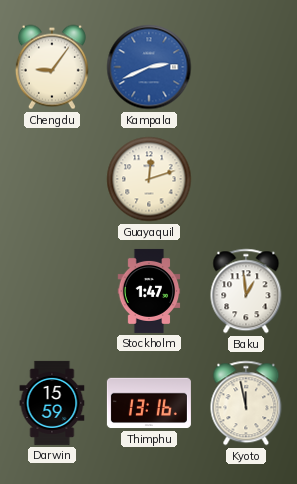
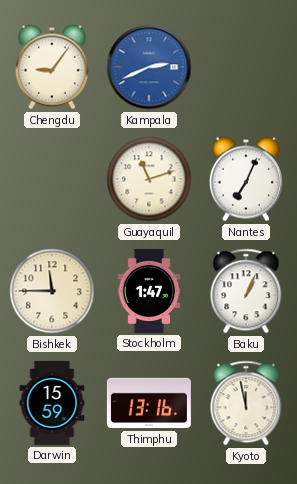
Guayaquil: 12:12 -> 11:12 (149, 179)
Nantes: none -> 7:04 (246, 179)
Bishkek: none -> 11:45 (52, 291)
Baku: 12:59 -> 1:04 (246, 291)
